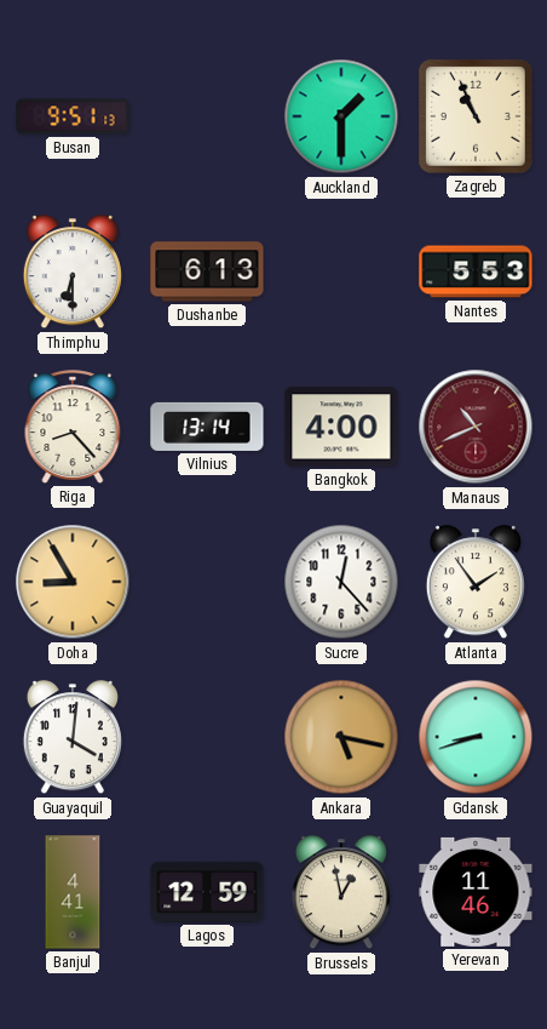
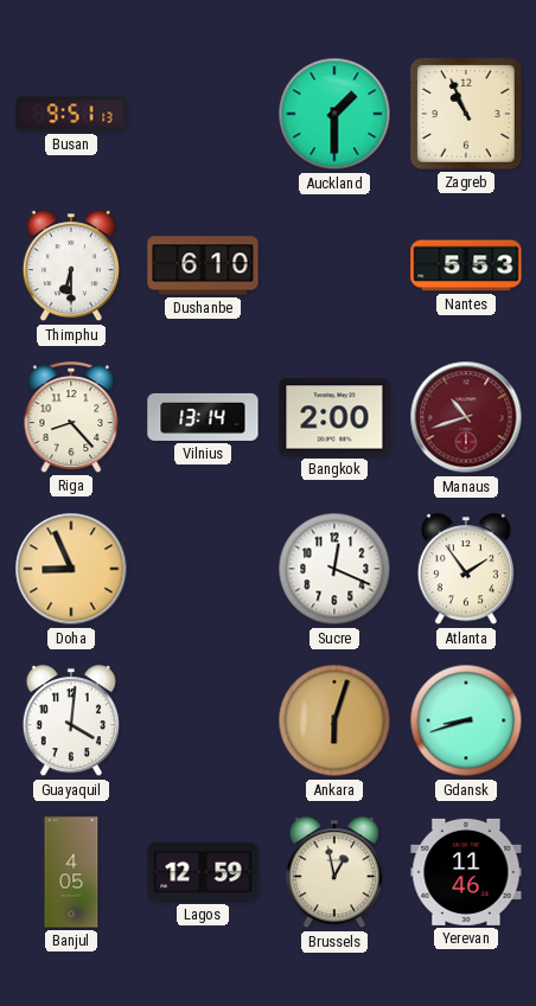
Dushanbe: 6:13 -> 6:10 (203, 265)
Bangkok: 4:00 -> 2:00 (334, 417)
Manaus: 10:41 -> 10:42 (466, 417)
Doha: 8:55 -> 8:56 (71, 569)
Sucre: 12:23 -> 12:19 (334, 569)
Ankara: 5:17 -> 6:03 (334, 720)
Banjul: 4:41 -> 4:05 (71, 872)
